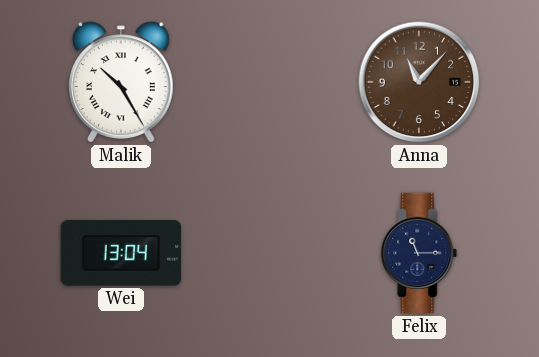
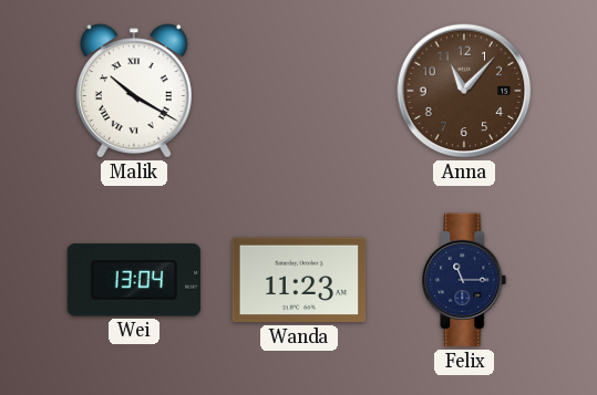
Malik: 10:25 -> 10:20 (135, 91)
Wanda: none -> 11:23 (299, 280)
